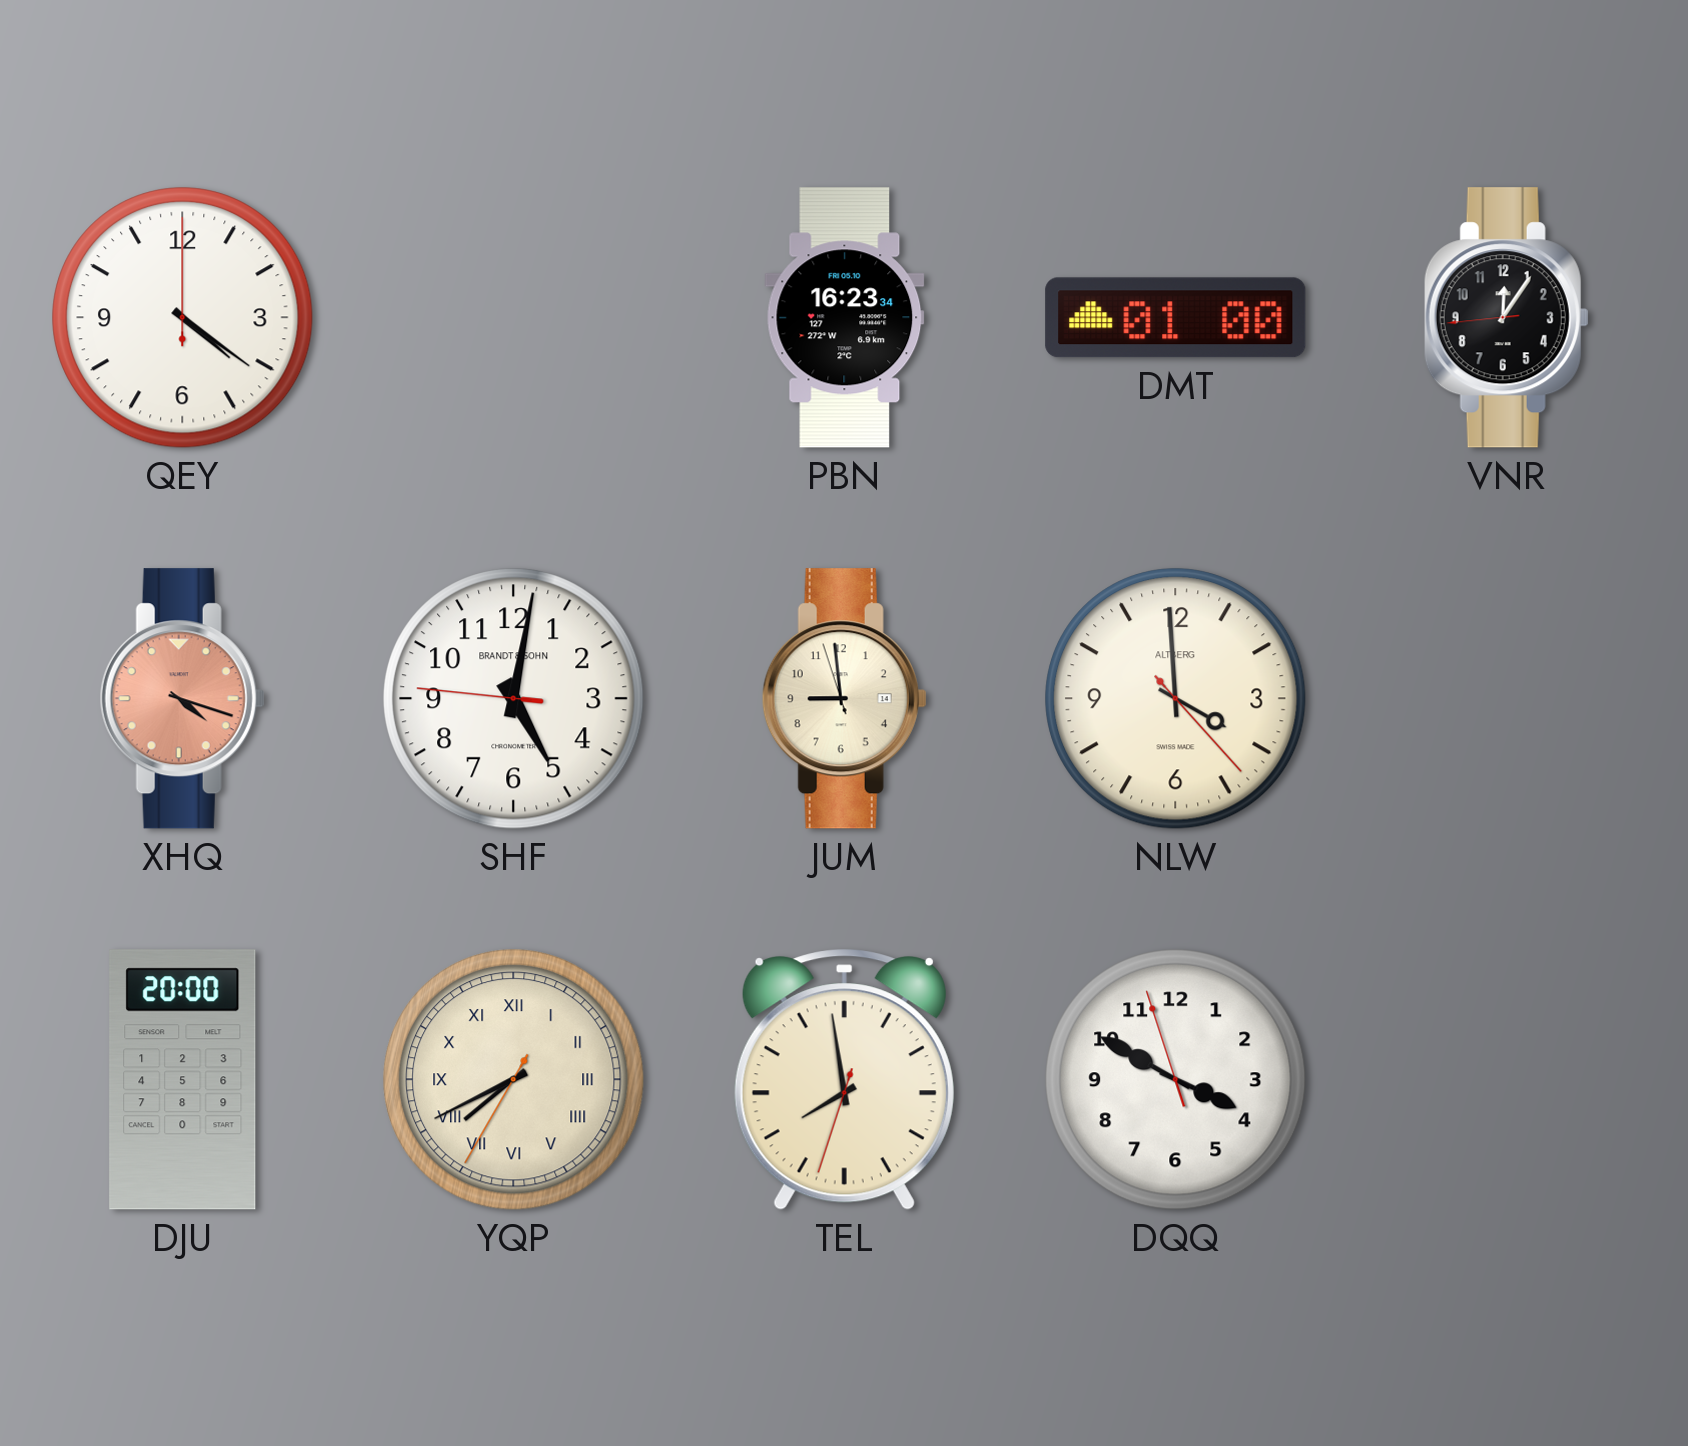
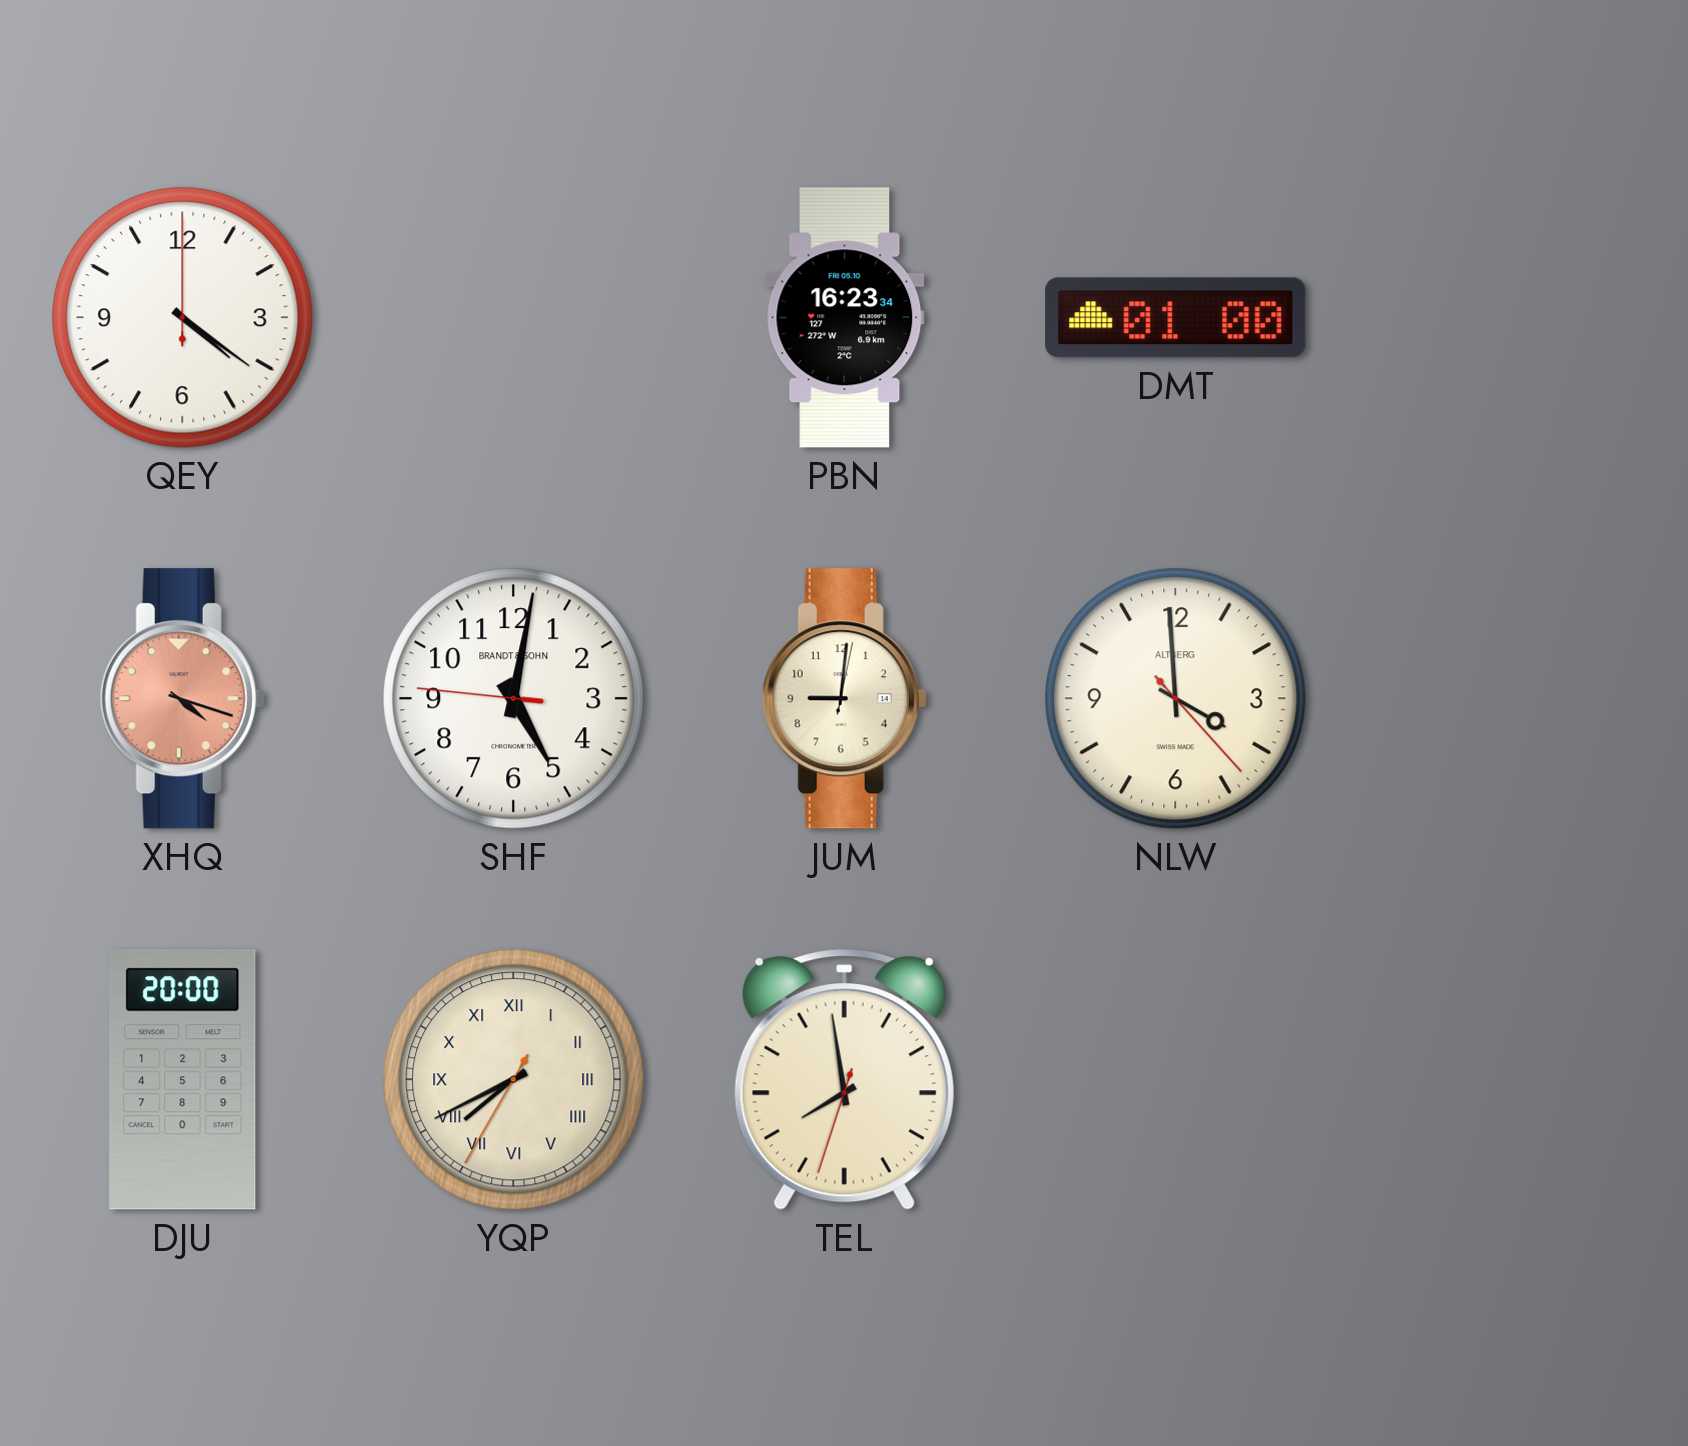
VNR: 12:05 -> none (1506, 318)
JUM: 8:58 -> 9:01 (844, 699)
DQQ: 3:49 -> none (1176, 1080)
